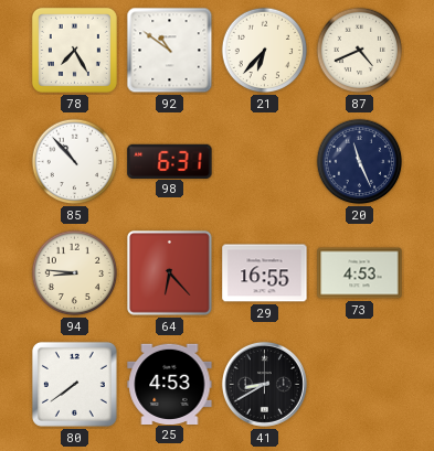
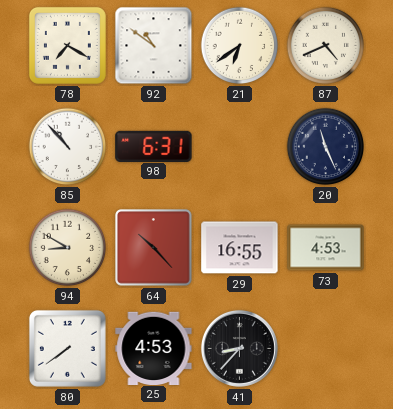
78: 7:25 -> 7:20 (67, 45)
21: 6:37 -> 6:39 (240, 46)
94: 8:46 -> 8:50 (68, 248)
64: 6:23 -> 10:23 (154, 248)
41: 8:40 -> 8:37 (239, 348)
